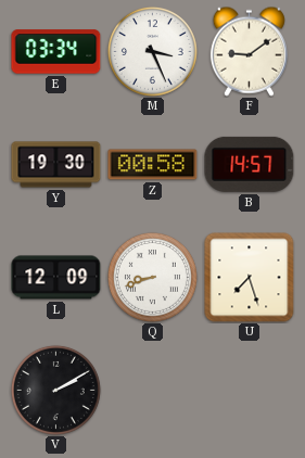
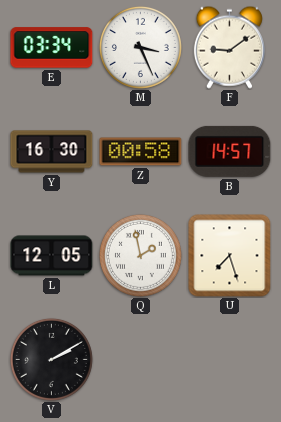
Y: 19:30 -> 16:30 (52, 152)
L: 12:09 -> 12:05 (52, 256)
Q: 8:42 -> 1:58 (140, 255)
